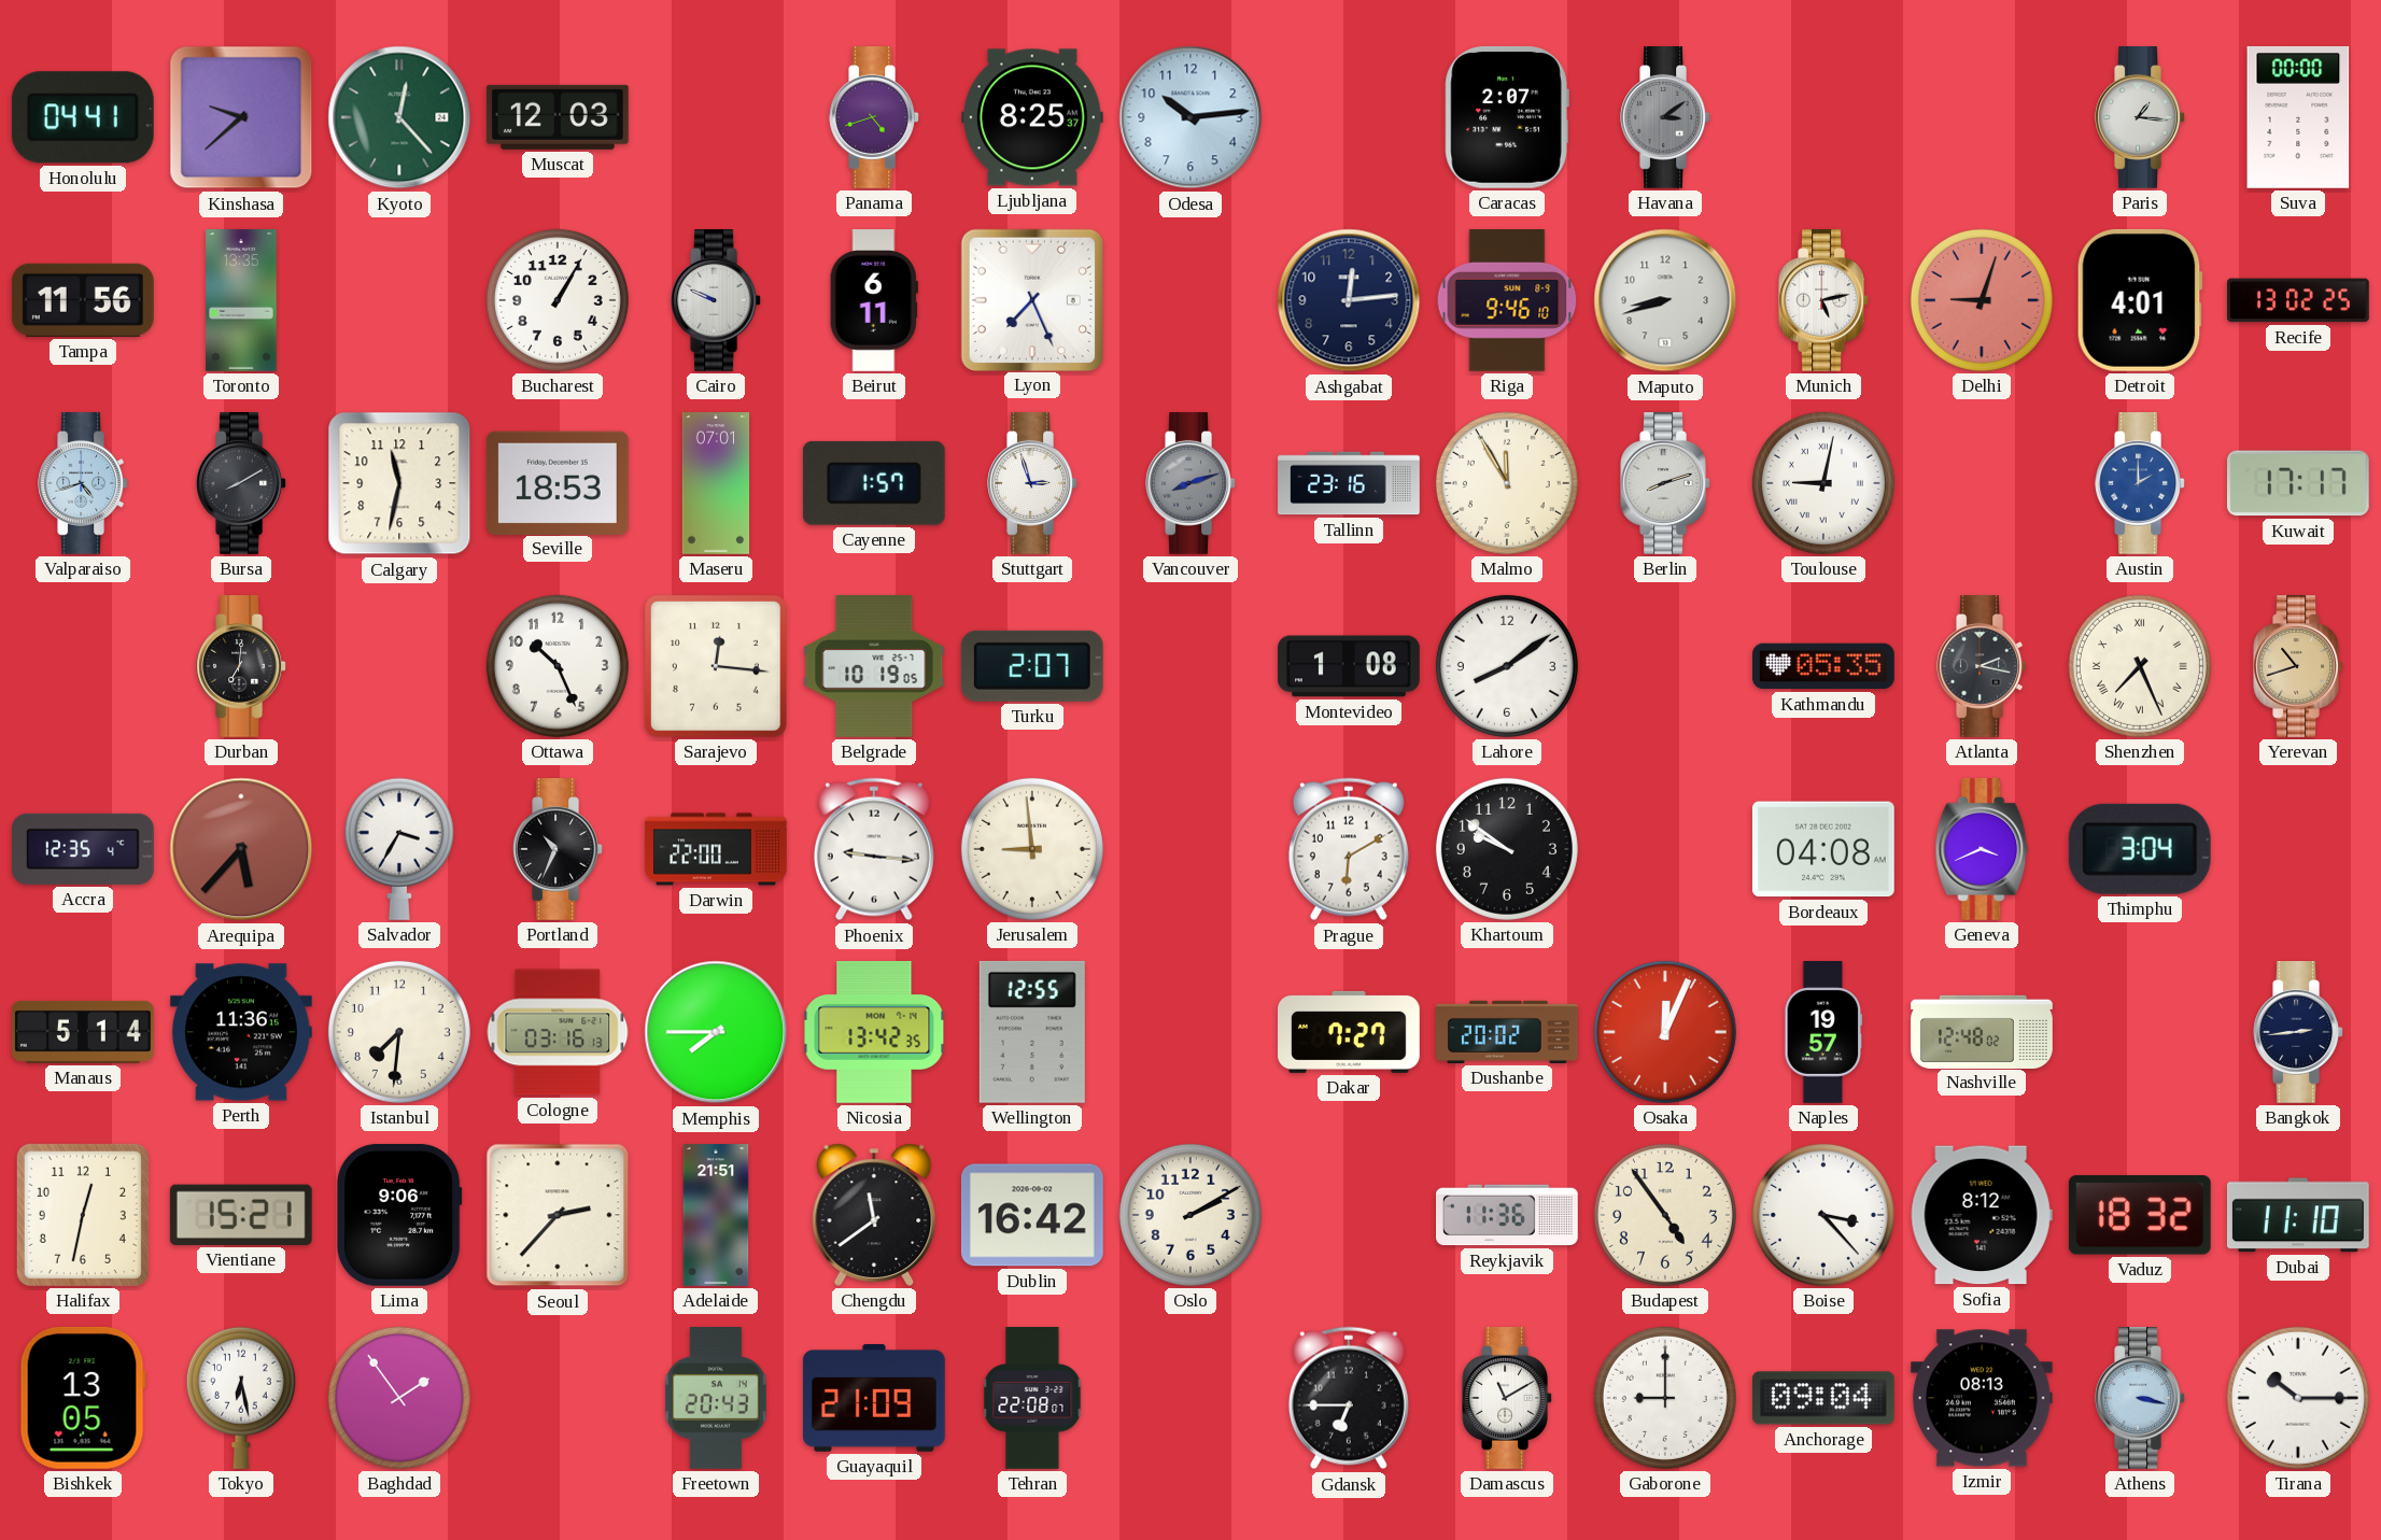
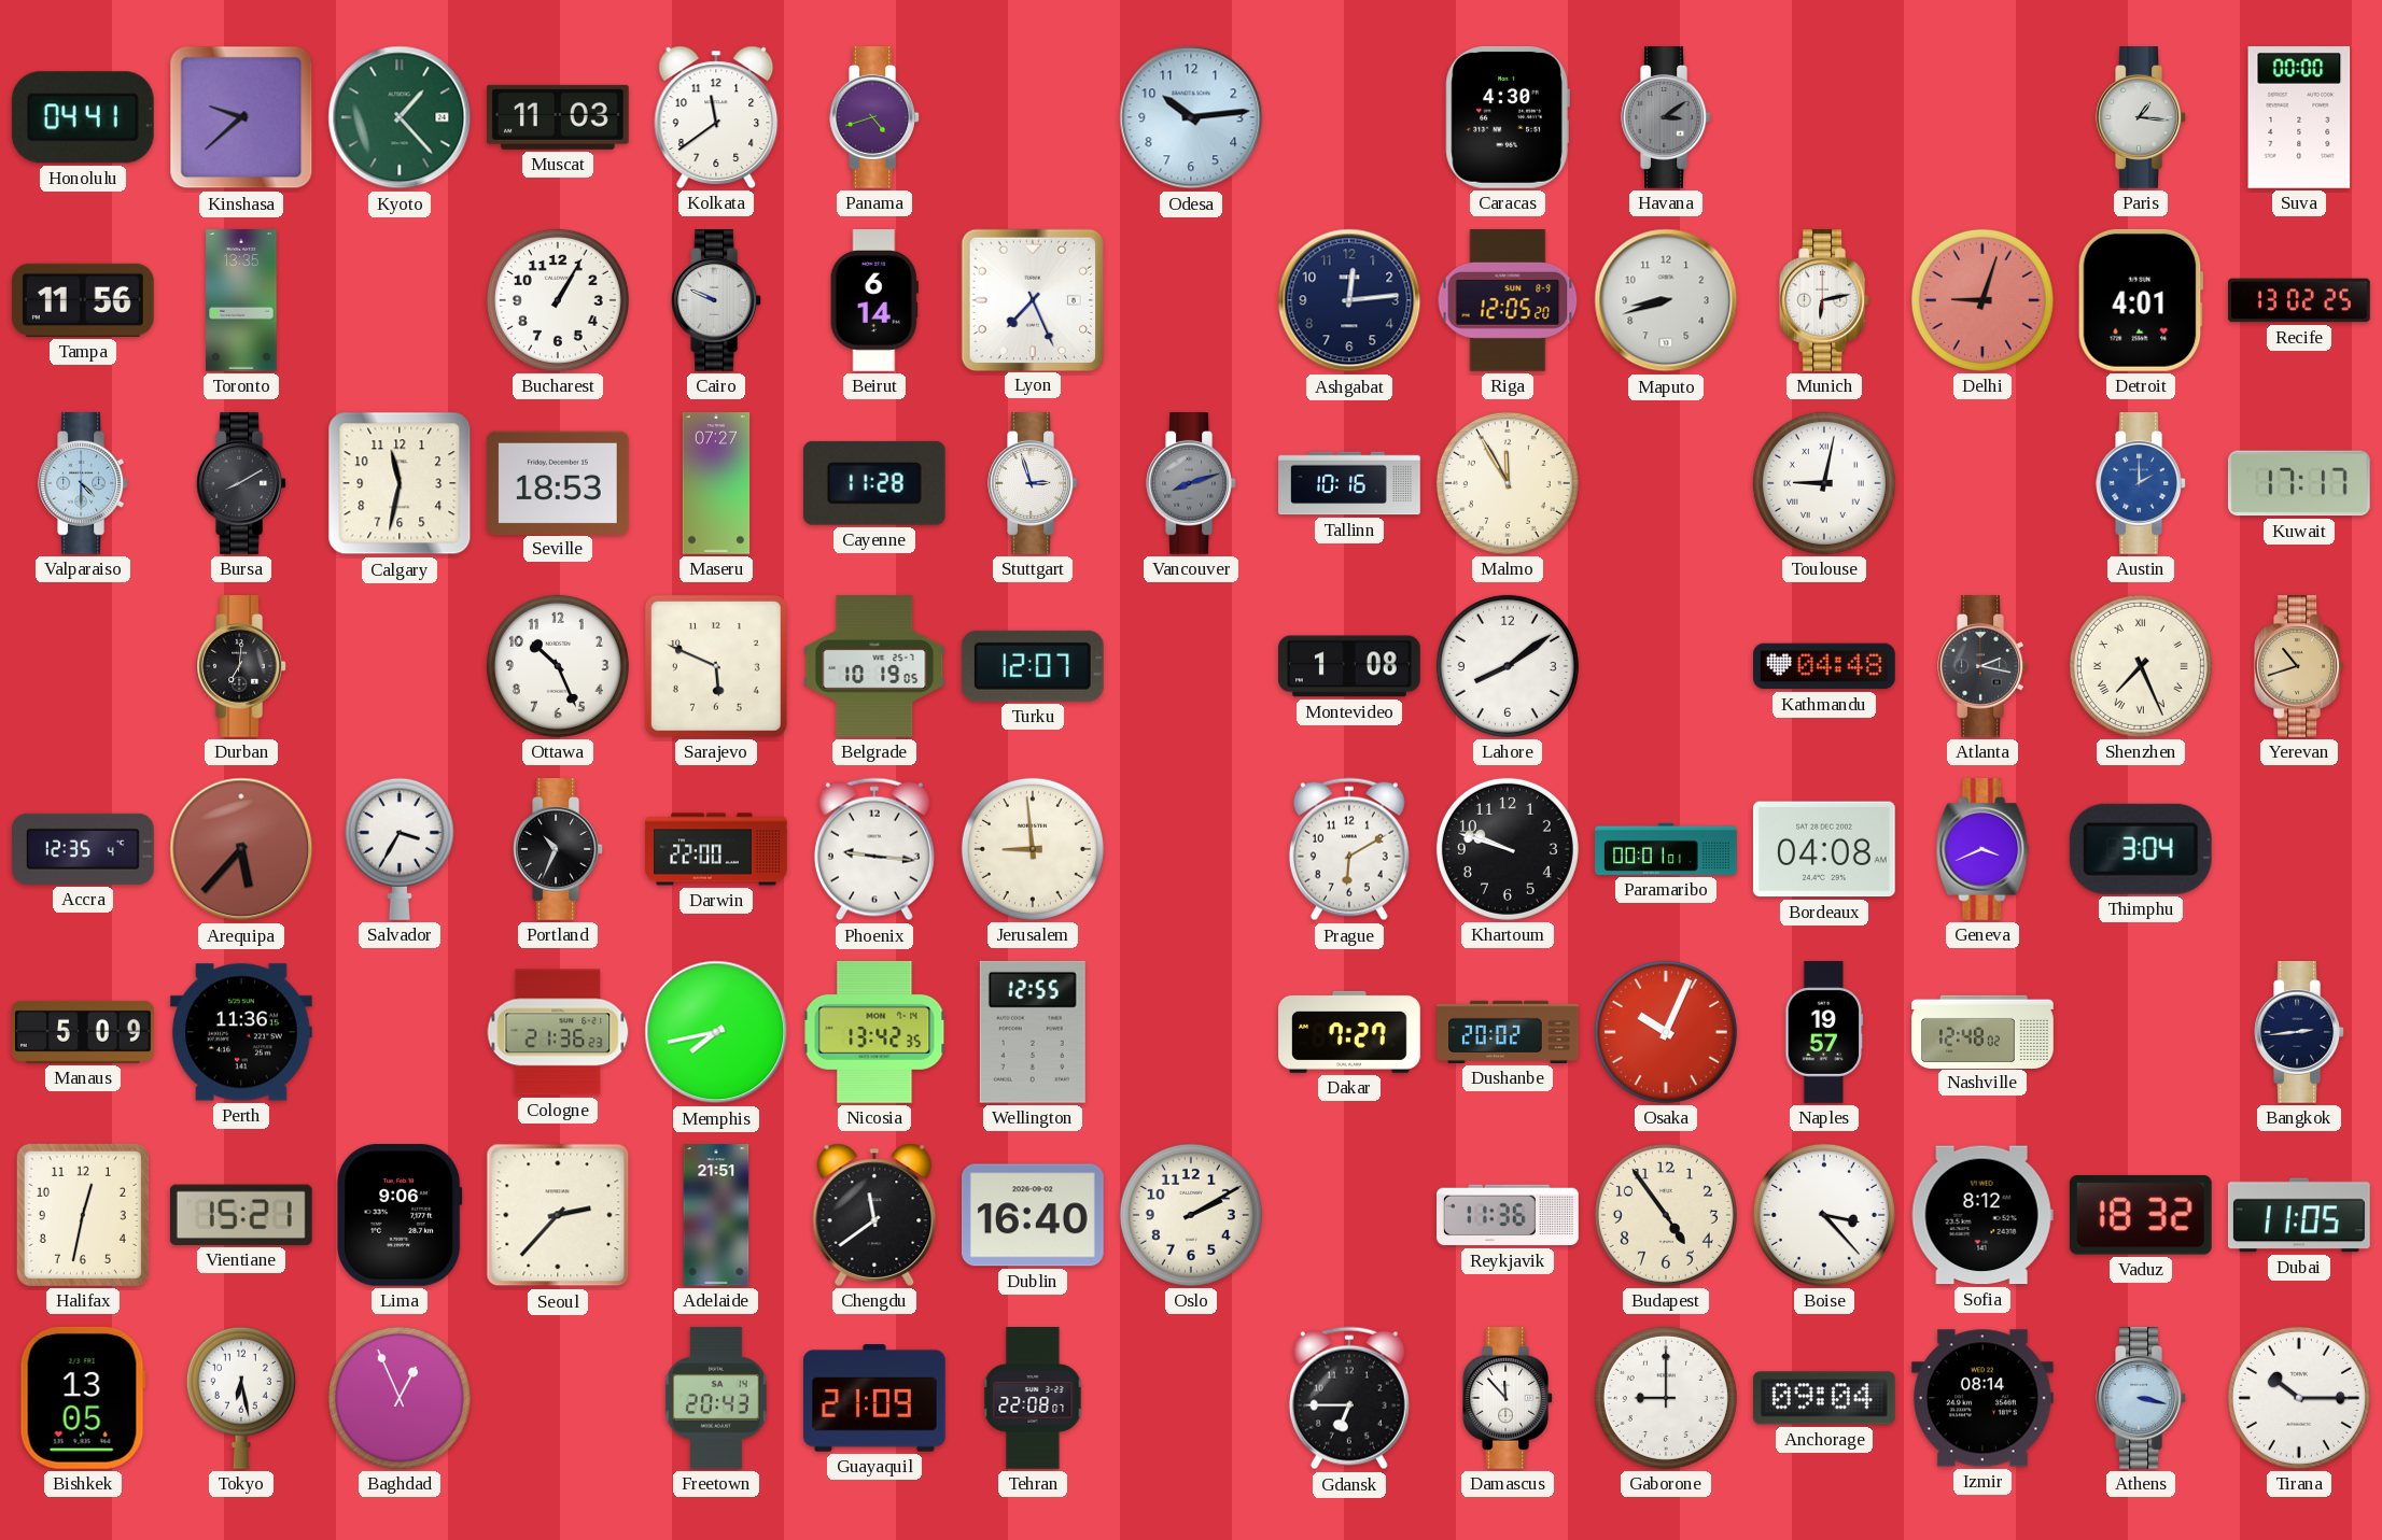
Kyoto: 12:23 -> 1:23 (400, 117)
Muscat: 12:03 -> 11:03 (558, 117)
Kolkata: none -> 11:39 (716, 117)
Ljubljana: 8:25 -> none (1032, 117)
Caracas: 2:07 -> 4:30 (1508, 117)
Beirut: 6:11 -> 6:14 (874, 301)
Riga: 9:46 -> 12:05 (1508, 301)
Munich: 5:13 -> 6:13 (1824, 301)
Valparaiso: 4:42 -> 4:30 (83, 484)
Maseru: 07:01 -> 07:27 (716, 483)
Cayenne: 1:57 -> 11:28 (874, 483)
Tallinn: 23:16 -> 10:16 (1349, 483)
Berlin: 8:12 -> none (1665, 484)
Sarajevo: 12:16 -> 5:49 (716, 666)
Turku: 2:07 -> 12:07 (1033, 666)
Kathmandu: 05:35 -> 04:48 (1825, 666)
Khartoum: 9:51 -> 9:48 (1508, 849)
Paramaribo: none -> 00:01 (1666, 849)
Manaus: 5:14 -> 5:09 (83, 1032)
Istanbul: 7:31 -> none (399, 1032)
Cologne: 03:16 -> 21:36 (558, 1032)
Memphis: 7:45 -> 7:43 (716, 1032)
Osaka: 12:04 -> 10:04 (1666, 1032)
Dublin: 16:42 -> 16:40 (1033, 1215)
Dubai: 11:10 -> 11:05 (2299, 1215)
Baghdad: 1:54 -> 12:56 (400, 1398)
Damascus: 11:10 -> 11:53 (1508, 1399)
Izmir: 08:13 -> 08:14 (1982, 1398)
